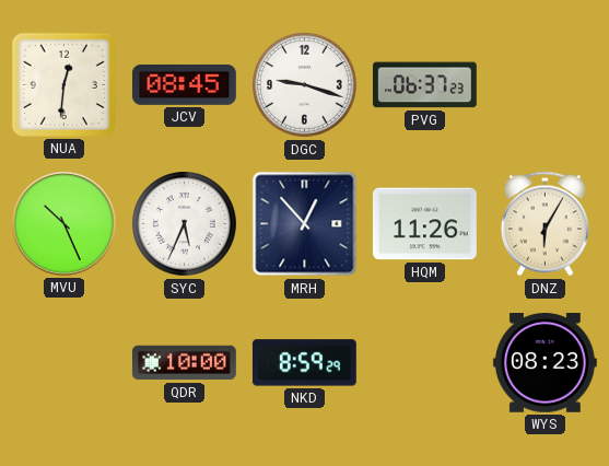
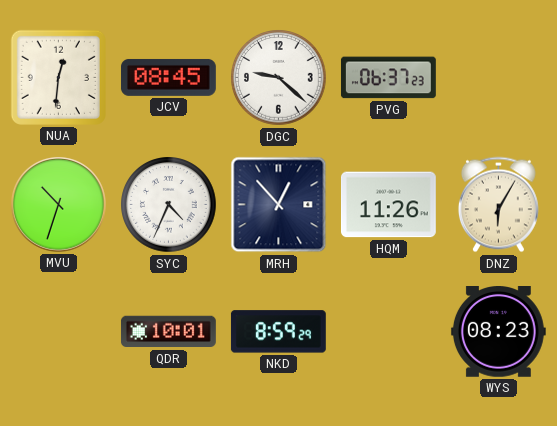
DGC: 9:18 -> 9:22 (279, 78)
MVU: 10:26 -> 10:33 (58, 204)
SYC: 5:34 -> 4:34 (169, 205)
QDR: 10:00 -> 10:01 (168, 332)
